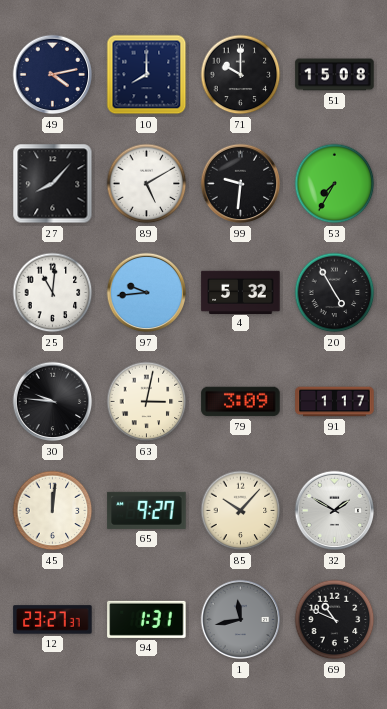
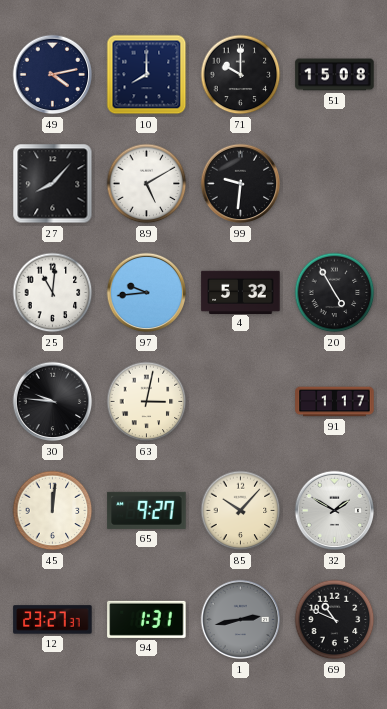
53: 7:35 -> none (335, 184)
79: 3:09 -> none (241, 402)
1: 11:43 -> 2:43 (241, 620)
